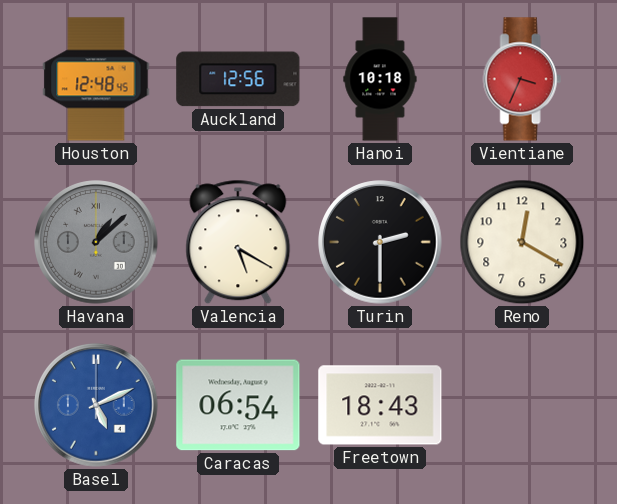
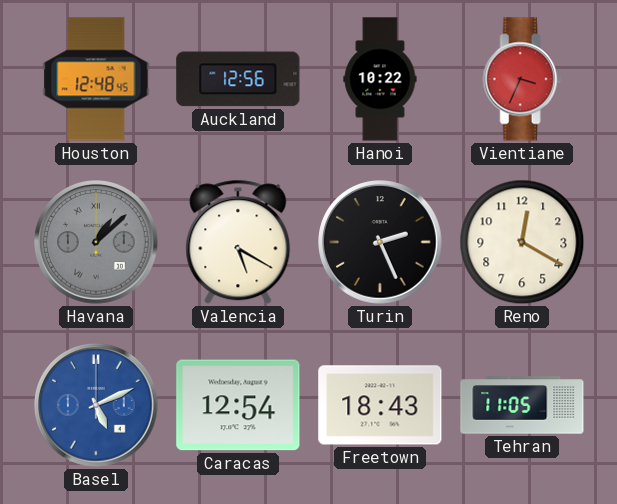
Hanoi: 10:18 -> 10:22 (380, 79)
Turin: 2:30 -> 2:26 (380, 242)
Caracas: 06:54 -> 12:54 (238, 405)
Tehran: none -> 11:05 (522, 405)
